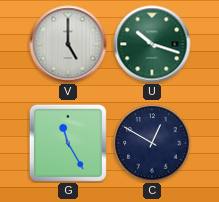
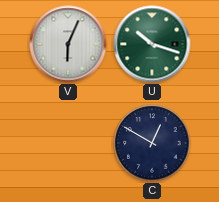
V: 5:00 -> 6:04 (68, 44)
G: 11:25 -> none (68, 143)
